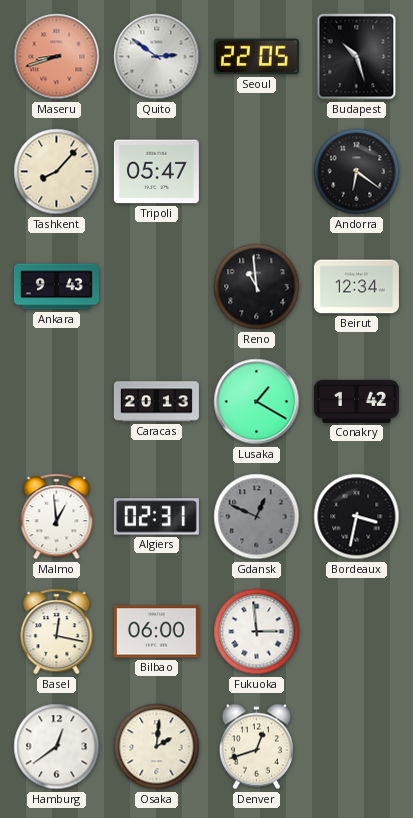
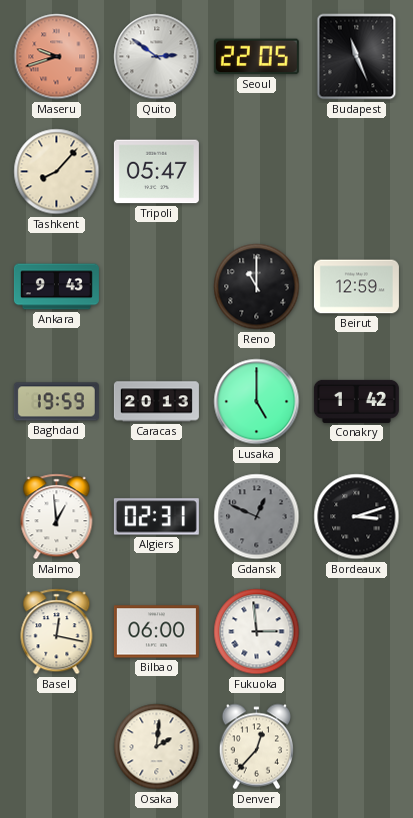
Maseru: 8:42 -> 9:42 (57, 57)
Budapest: 10:27 -> 11:26 (357, 57)
Andorra: 6:21 -> none (357, 172)
Reno: 10:59 -> 11:00 (257, 287)
Beirut: 12:34 -> 12:59 (356, 287)
Baghdad: none -> 19:59 (56, 402)
Lusaka: 1:20 -> 5:00 (257, 402)
Bordeaux: 3:32 -> 3:12 (357, 517)
Hamburg: 12:39 -> none (57, 747)
Denver: 12:42 -> 12:37 (256, 747)
